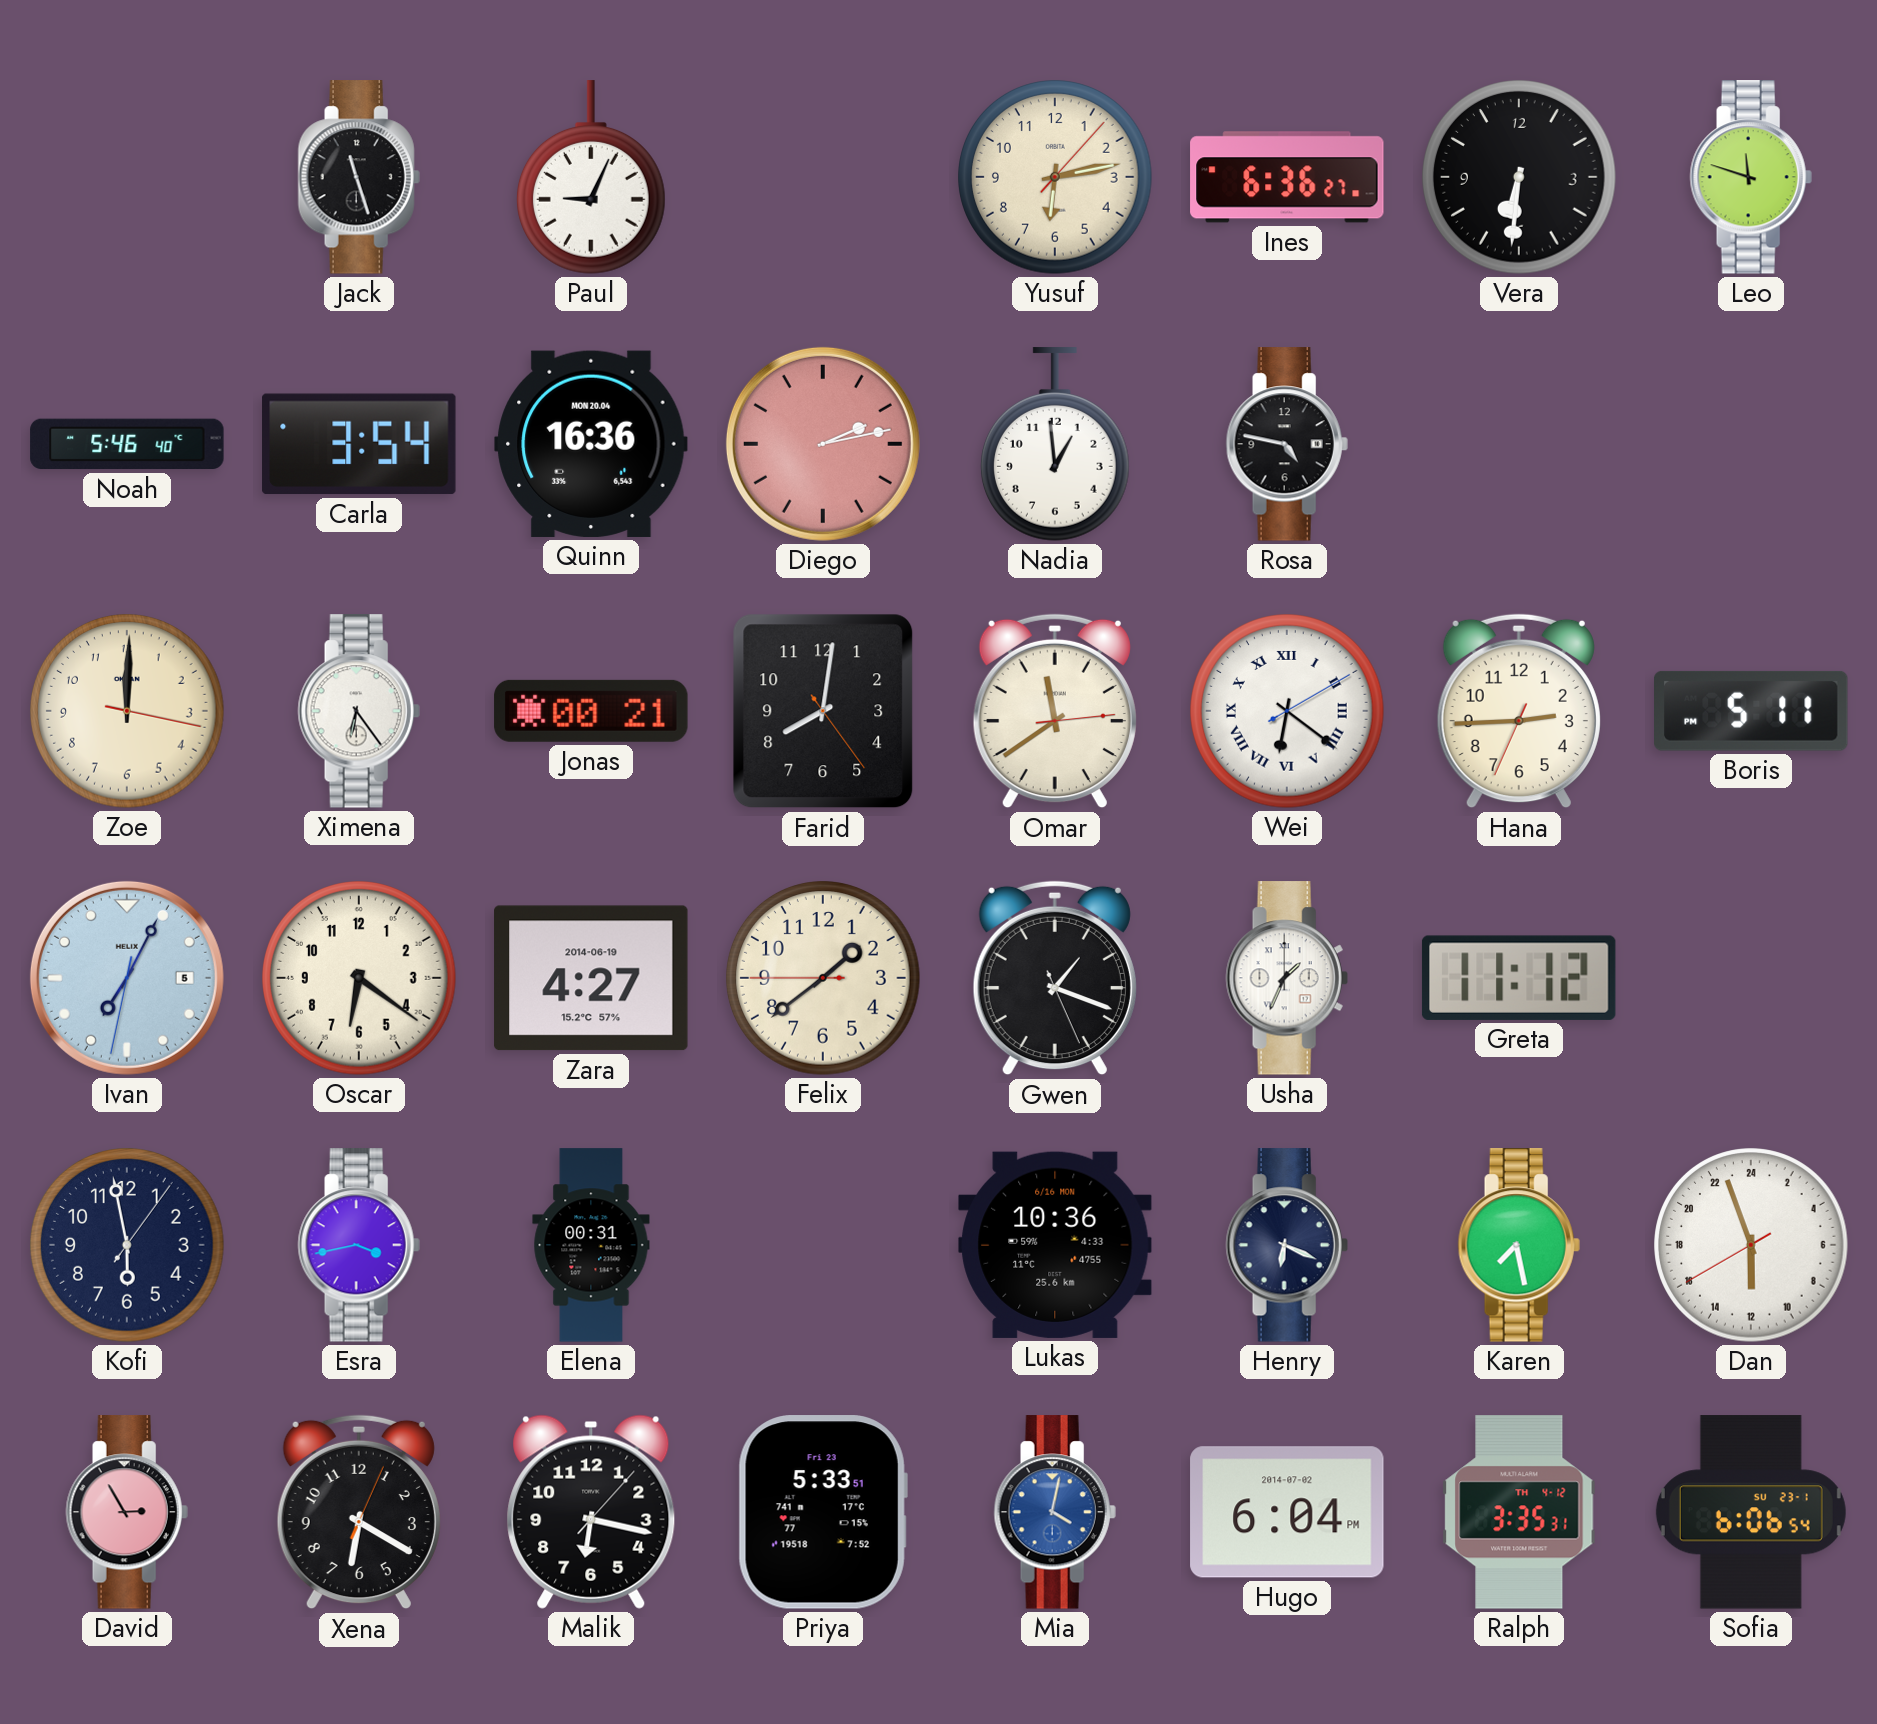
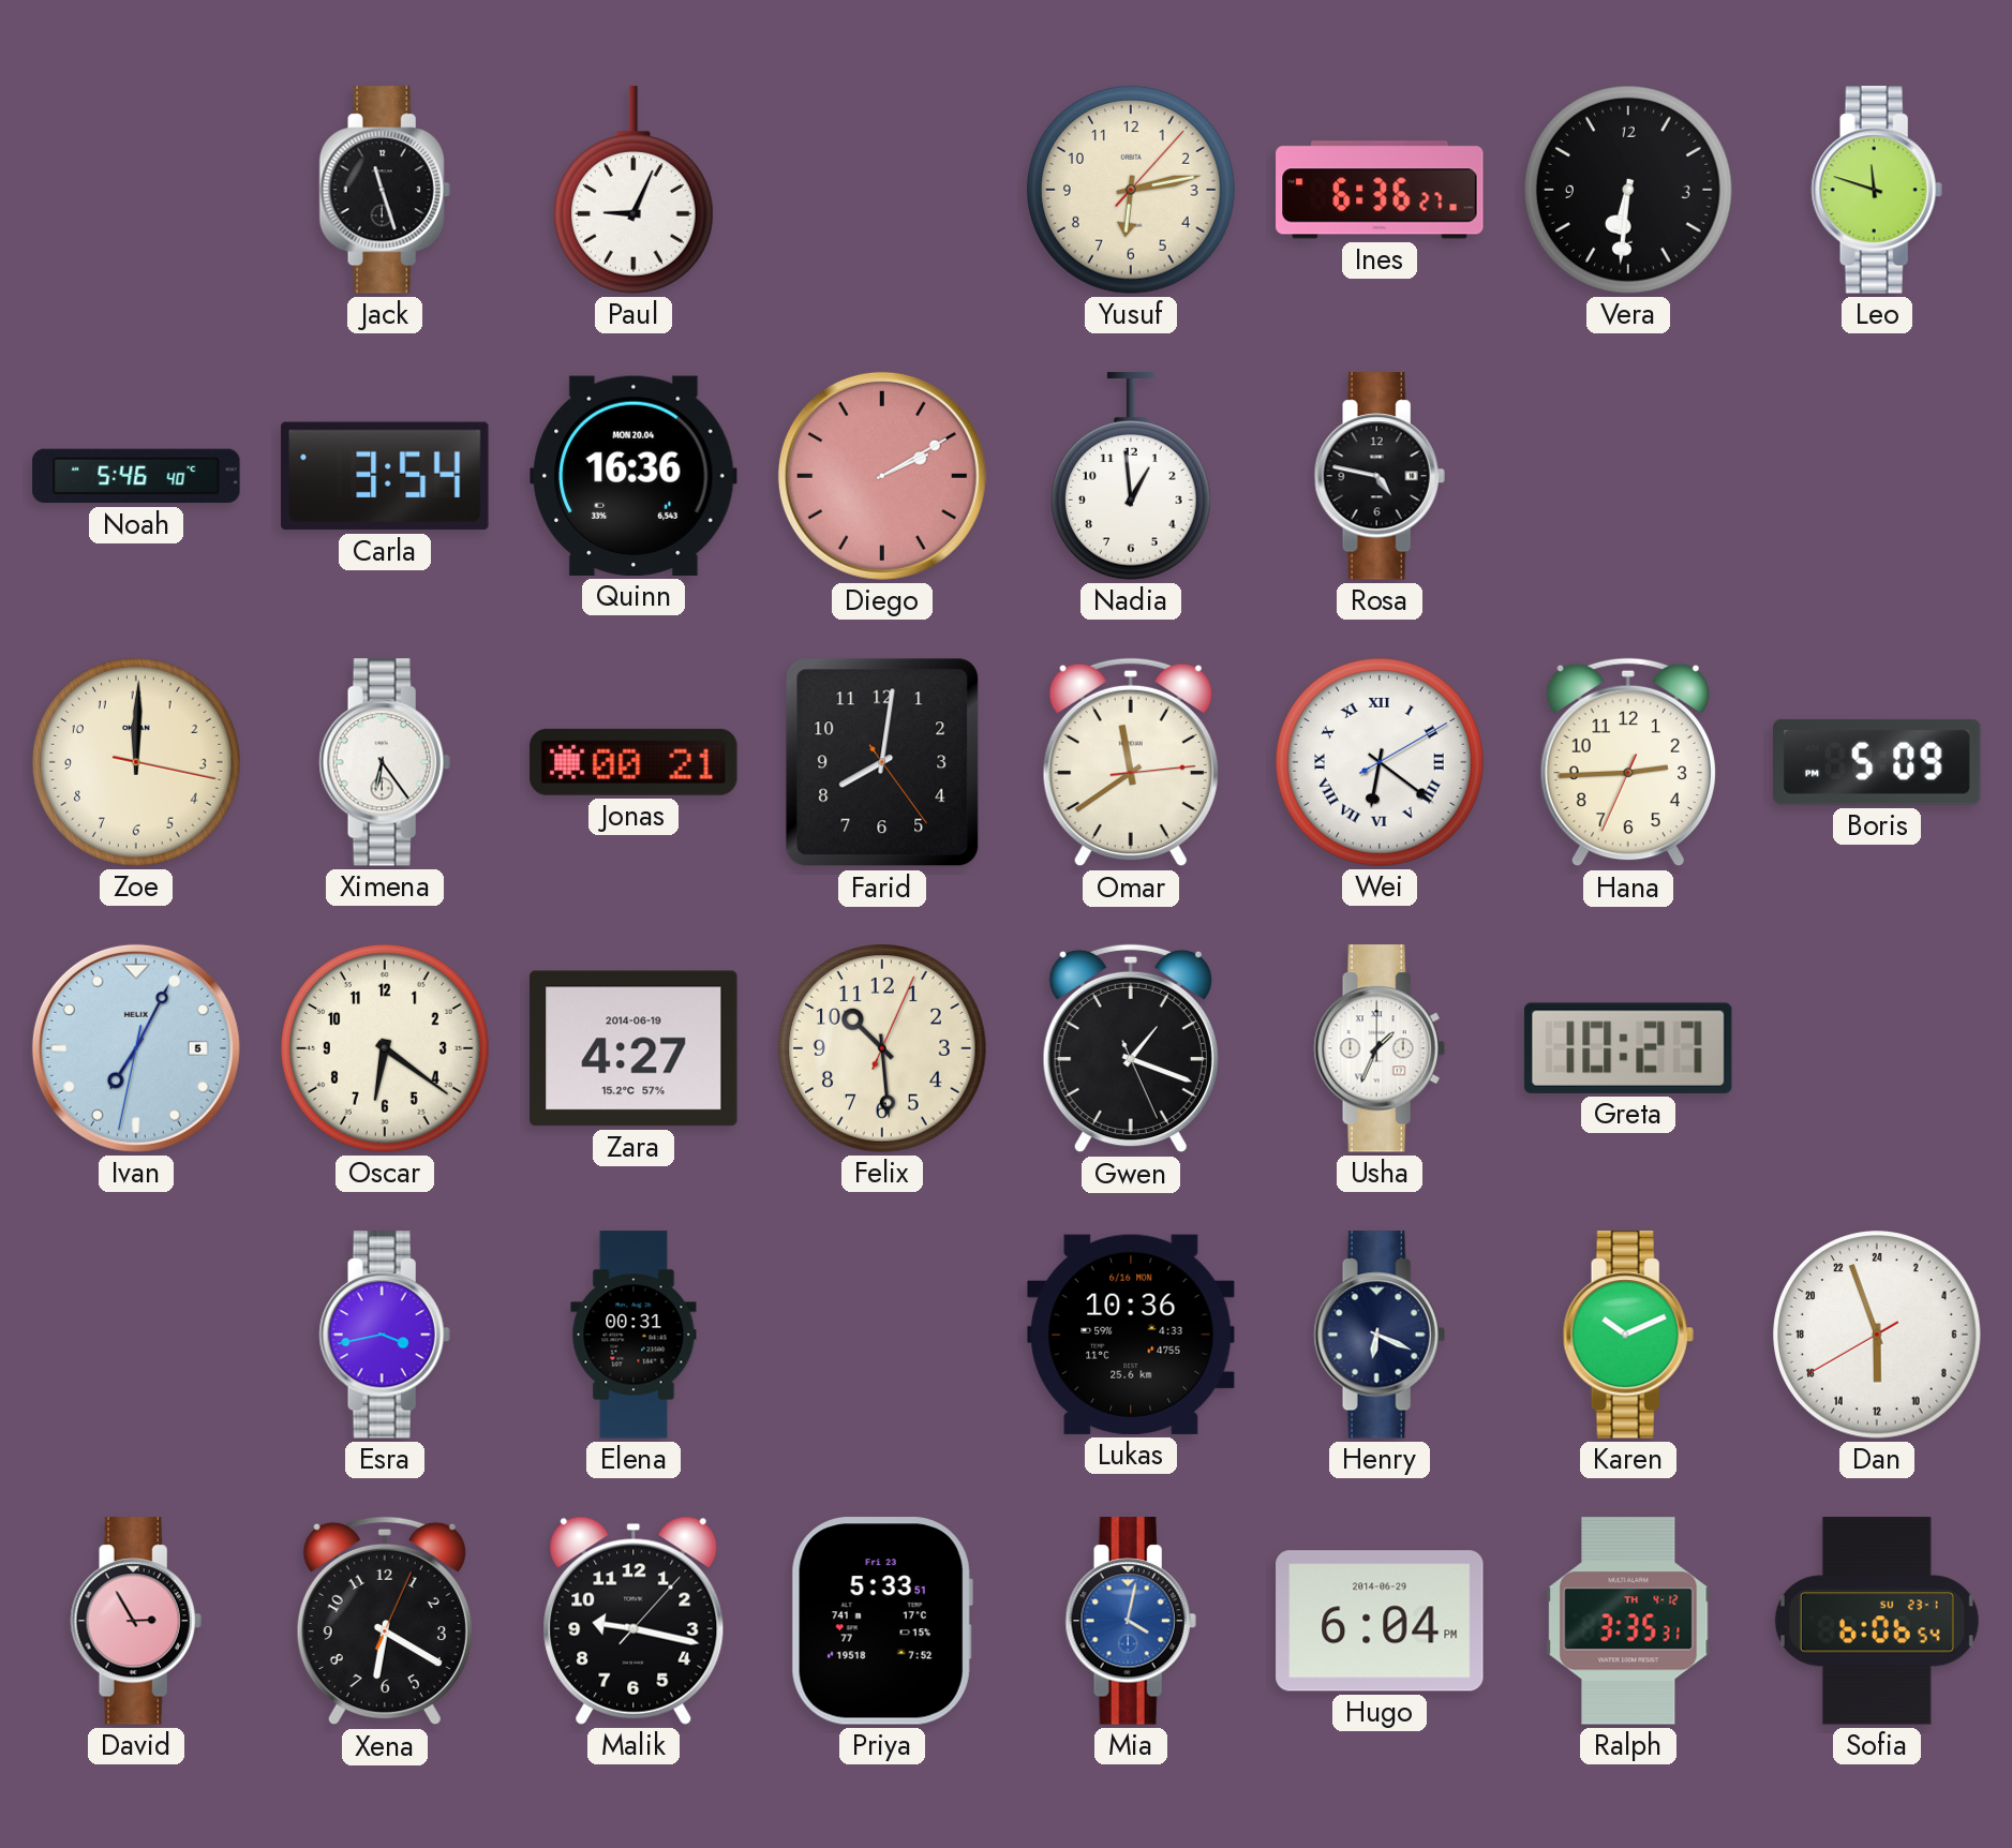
Diego: 2:13 -> 2:10 (882, 476)
Boris: 5:11 -> 5:09 (1878, 762)
Felix: 1:38 -> 10:29 (882, 1048)
Greta: 11:12 -> 10:27 (1628, 1048)
Kofi: 5:58 -> none (127, 1245)
Karen: 7:28 -> 10:11 (1628, 1335)
Malik: 6:17 -> 9:17 (634, 1621)
Hugo date: 2014-07-02 -> 2014-06-29 (1380, 1621)
